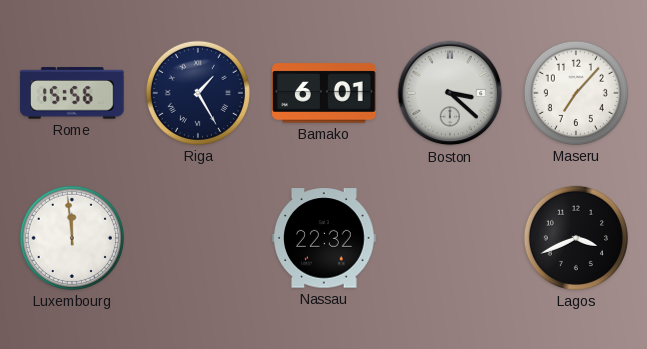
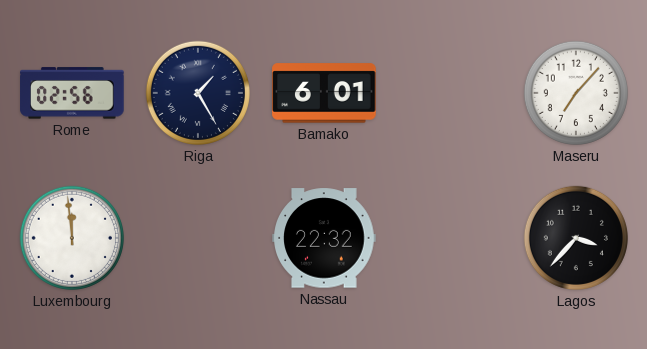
Rome: 15:56 -> 02:56 (72, 93)
Boston: 3:22 -> none (450, 93)
Lagos: 3:41 -> 3:37 (576, 238)
